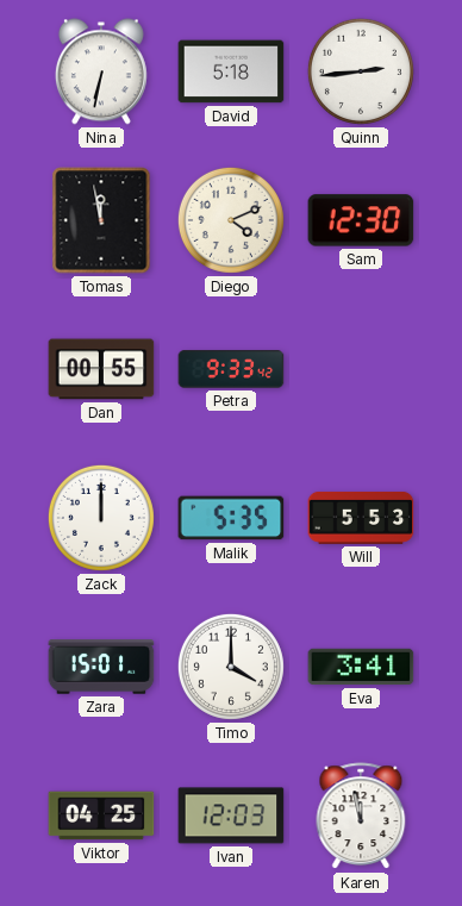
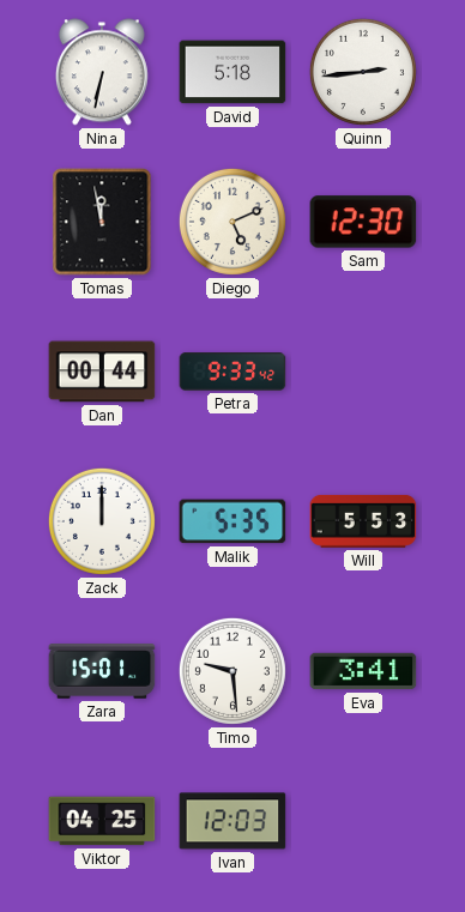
Diego: 4:11 -> 5:11 (232, 222)
Dan: 00:55 -> 00:44 (102, 372)
Timo: 4:00 -> 9:29 (232, 671)
Karen: 11:58 -> none (361, 817)
